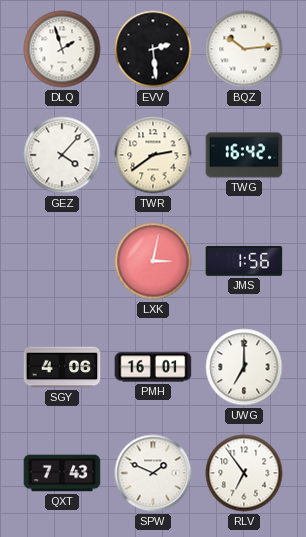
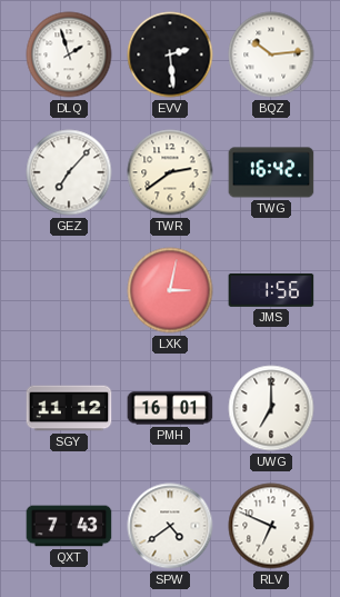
GEZ: 4:07 -> 7:07 (69, 172)
SGY: 4:06 -> 11:12 (69, 408)
SPW: 1:49 -> 4:39 (170, 526)
RLV: 6:54 -> 6:49 (271, 526)
